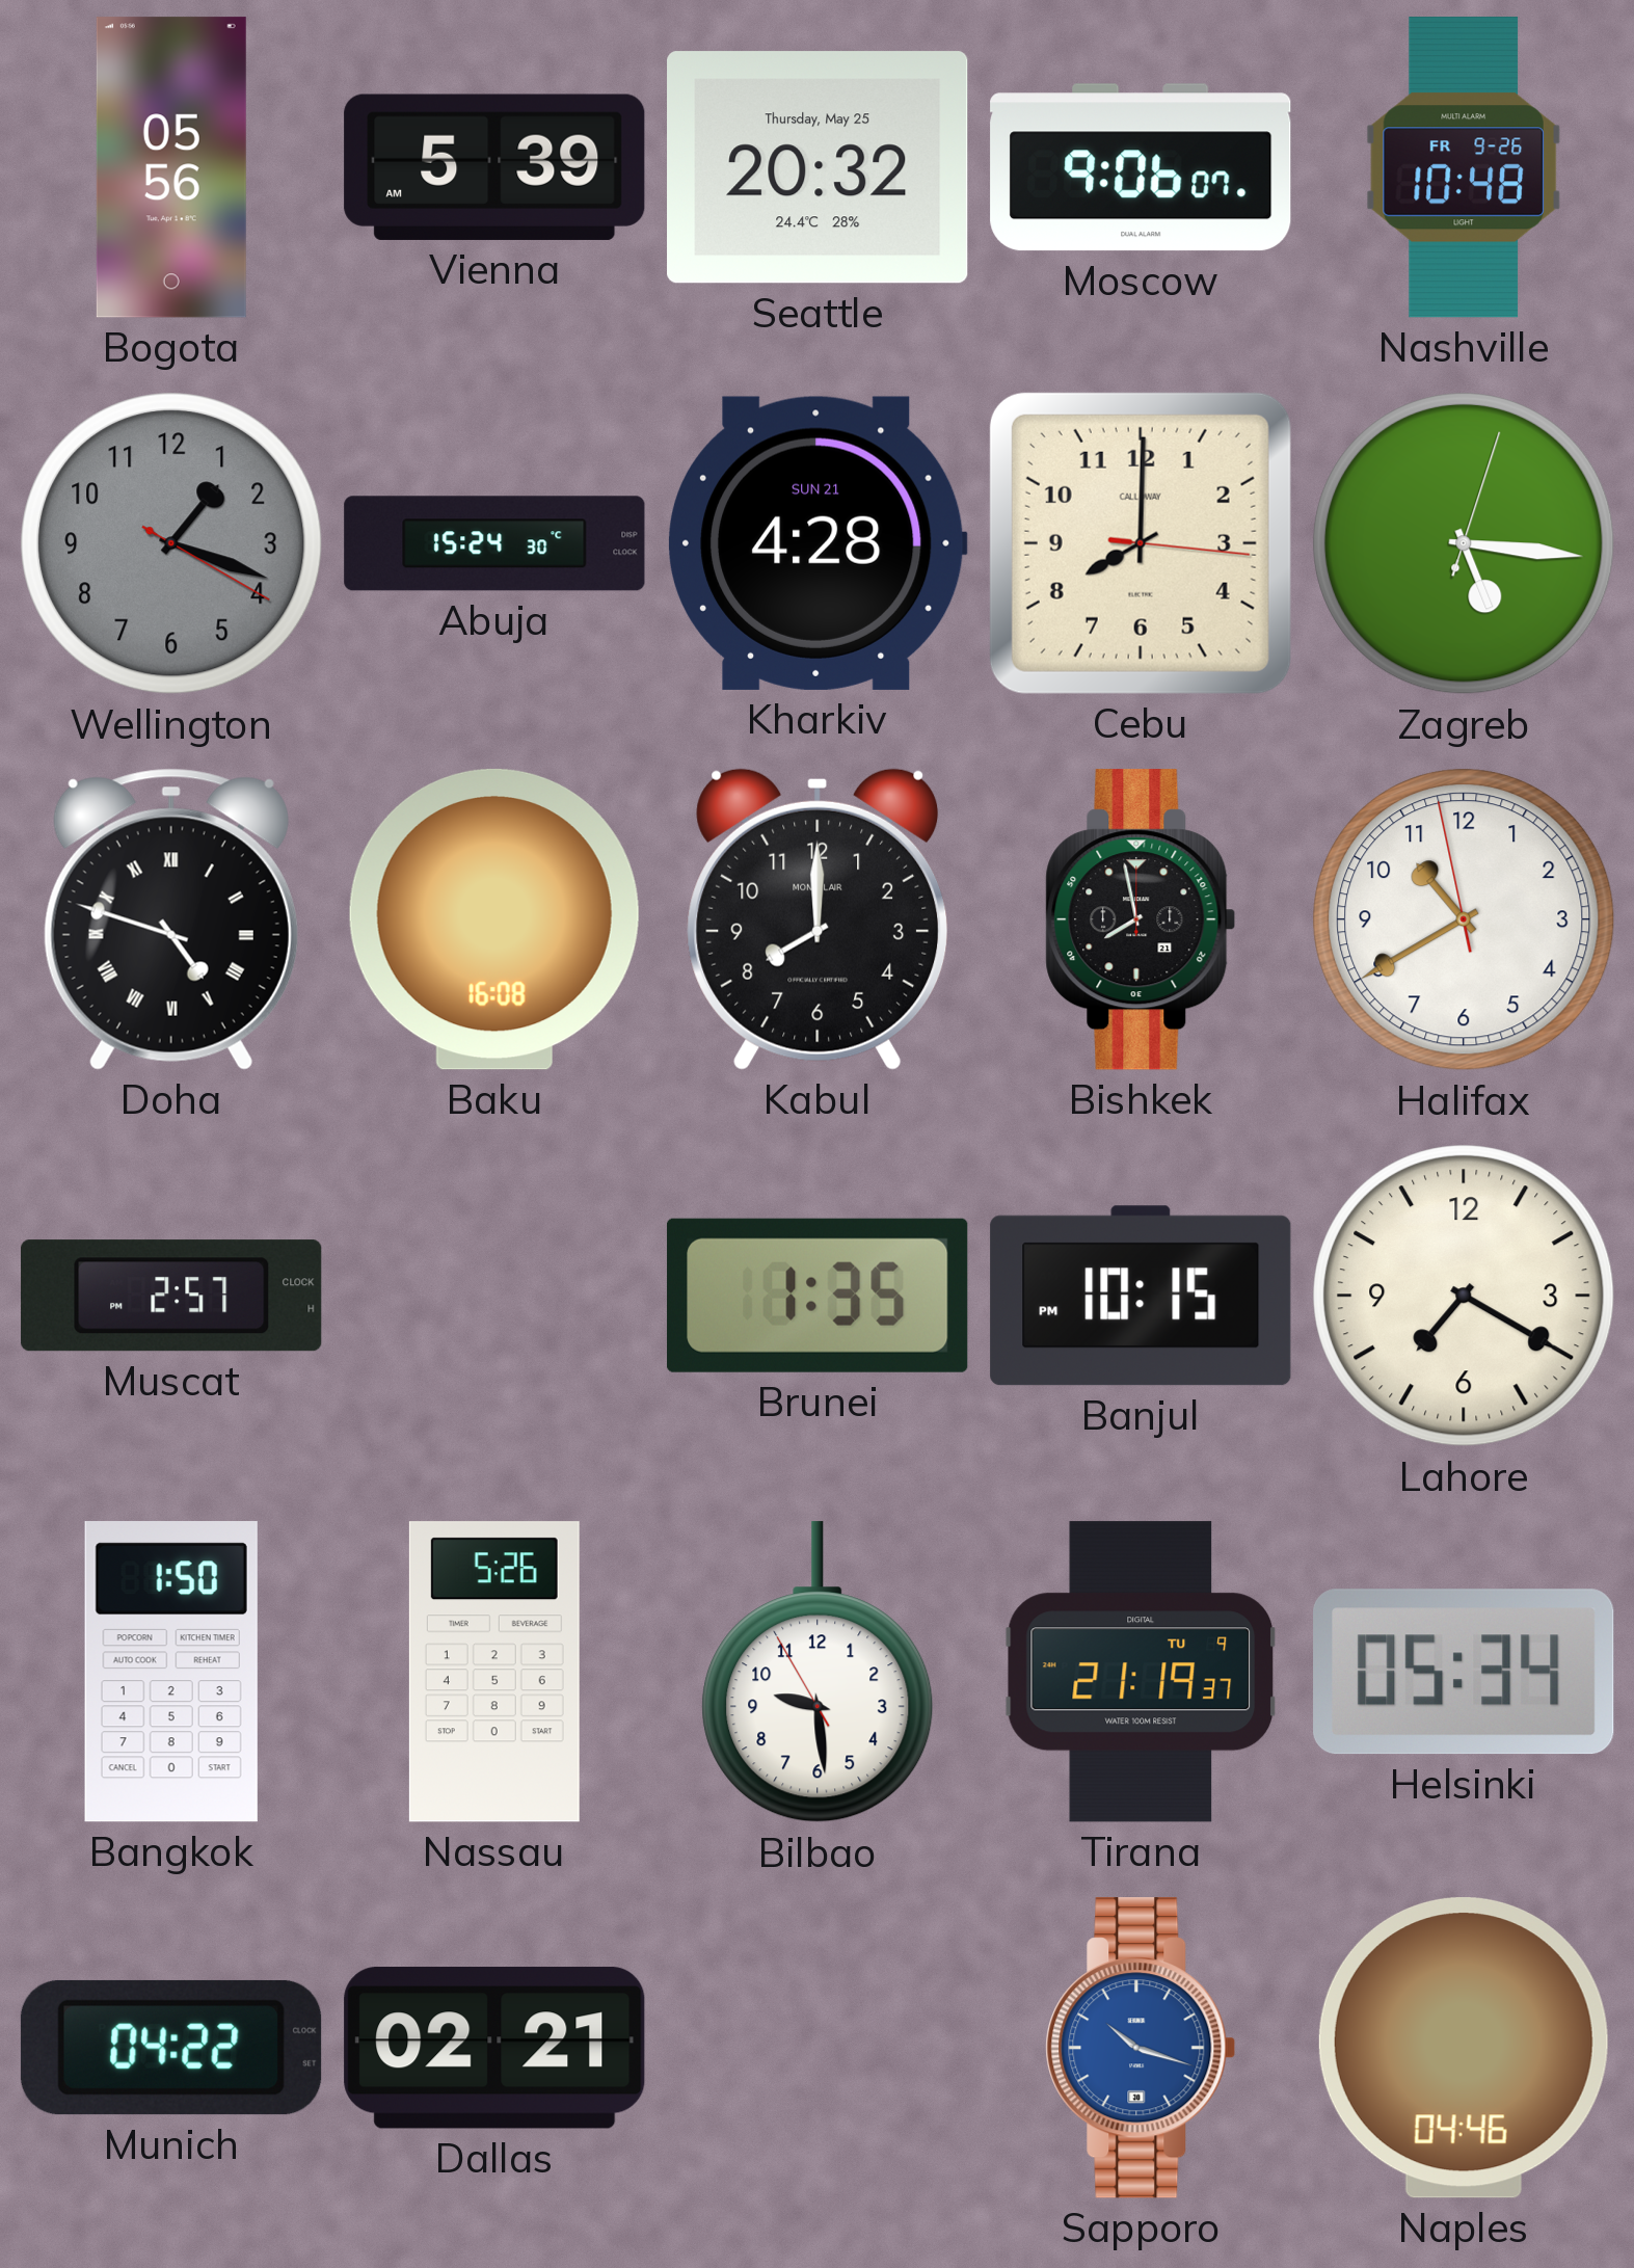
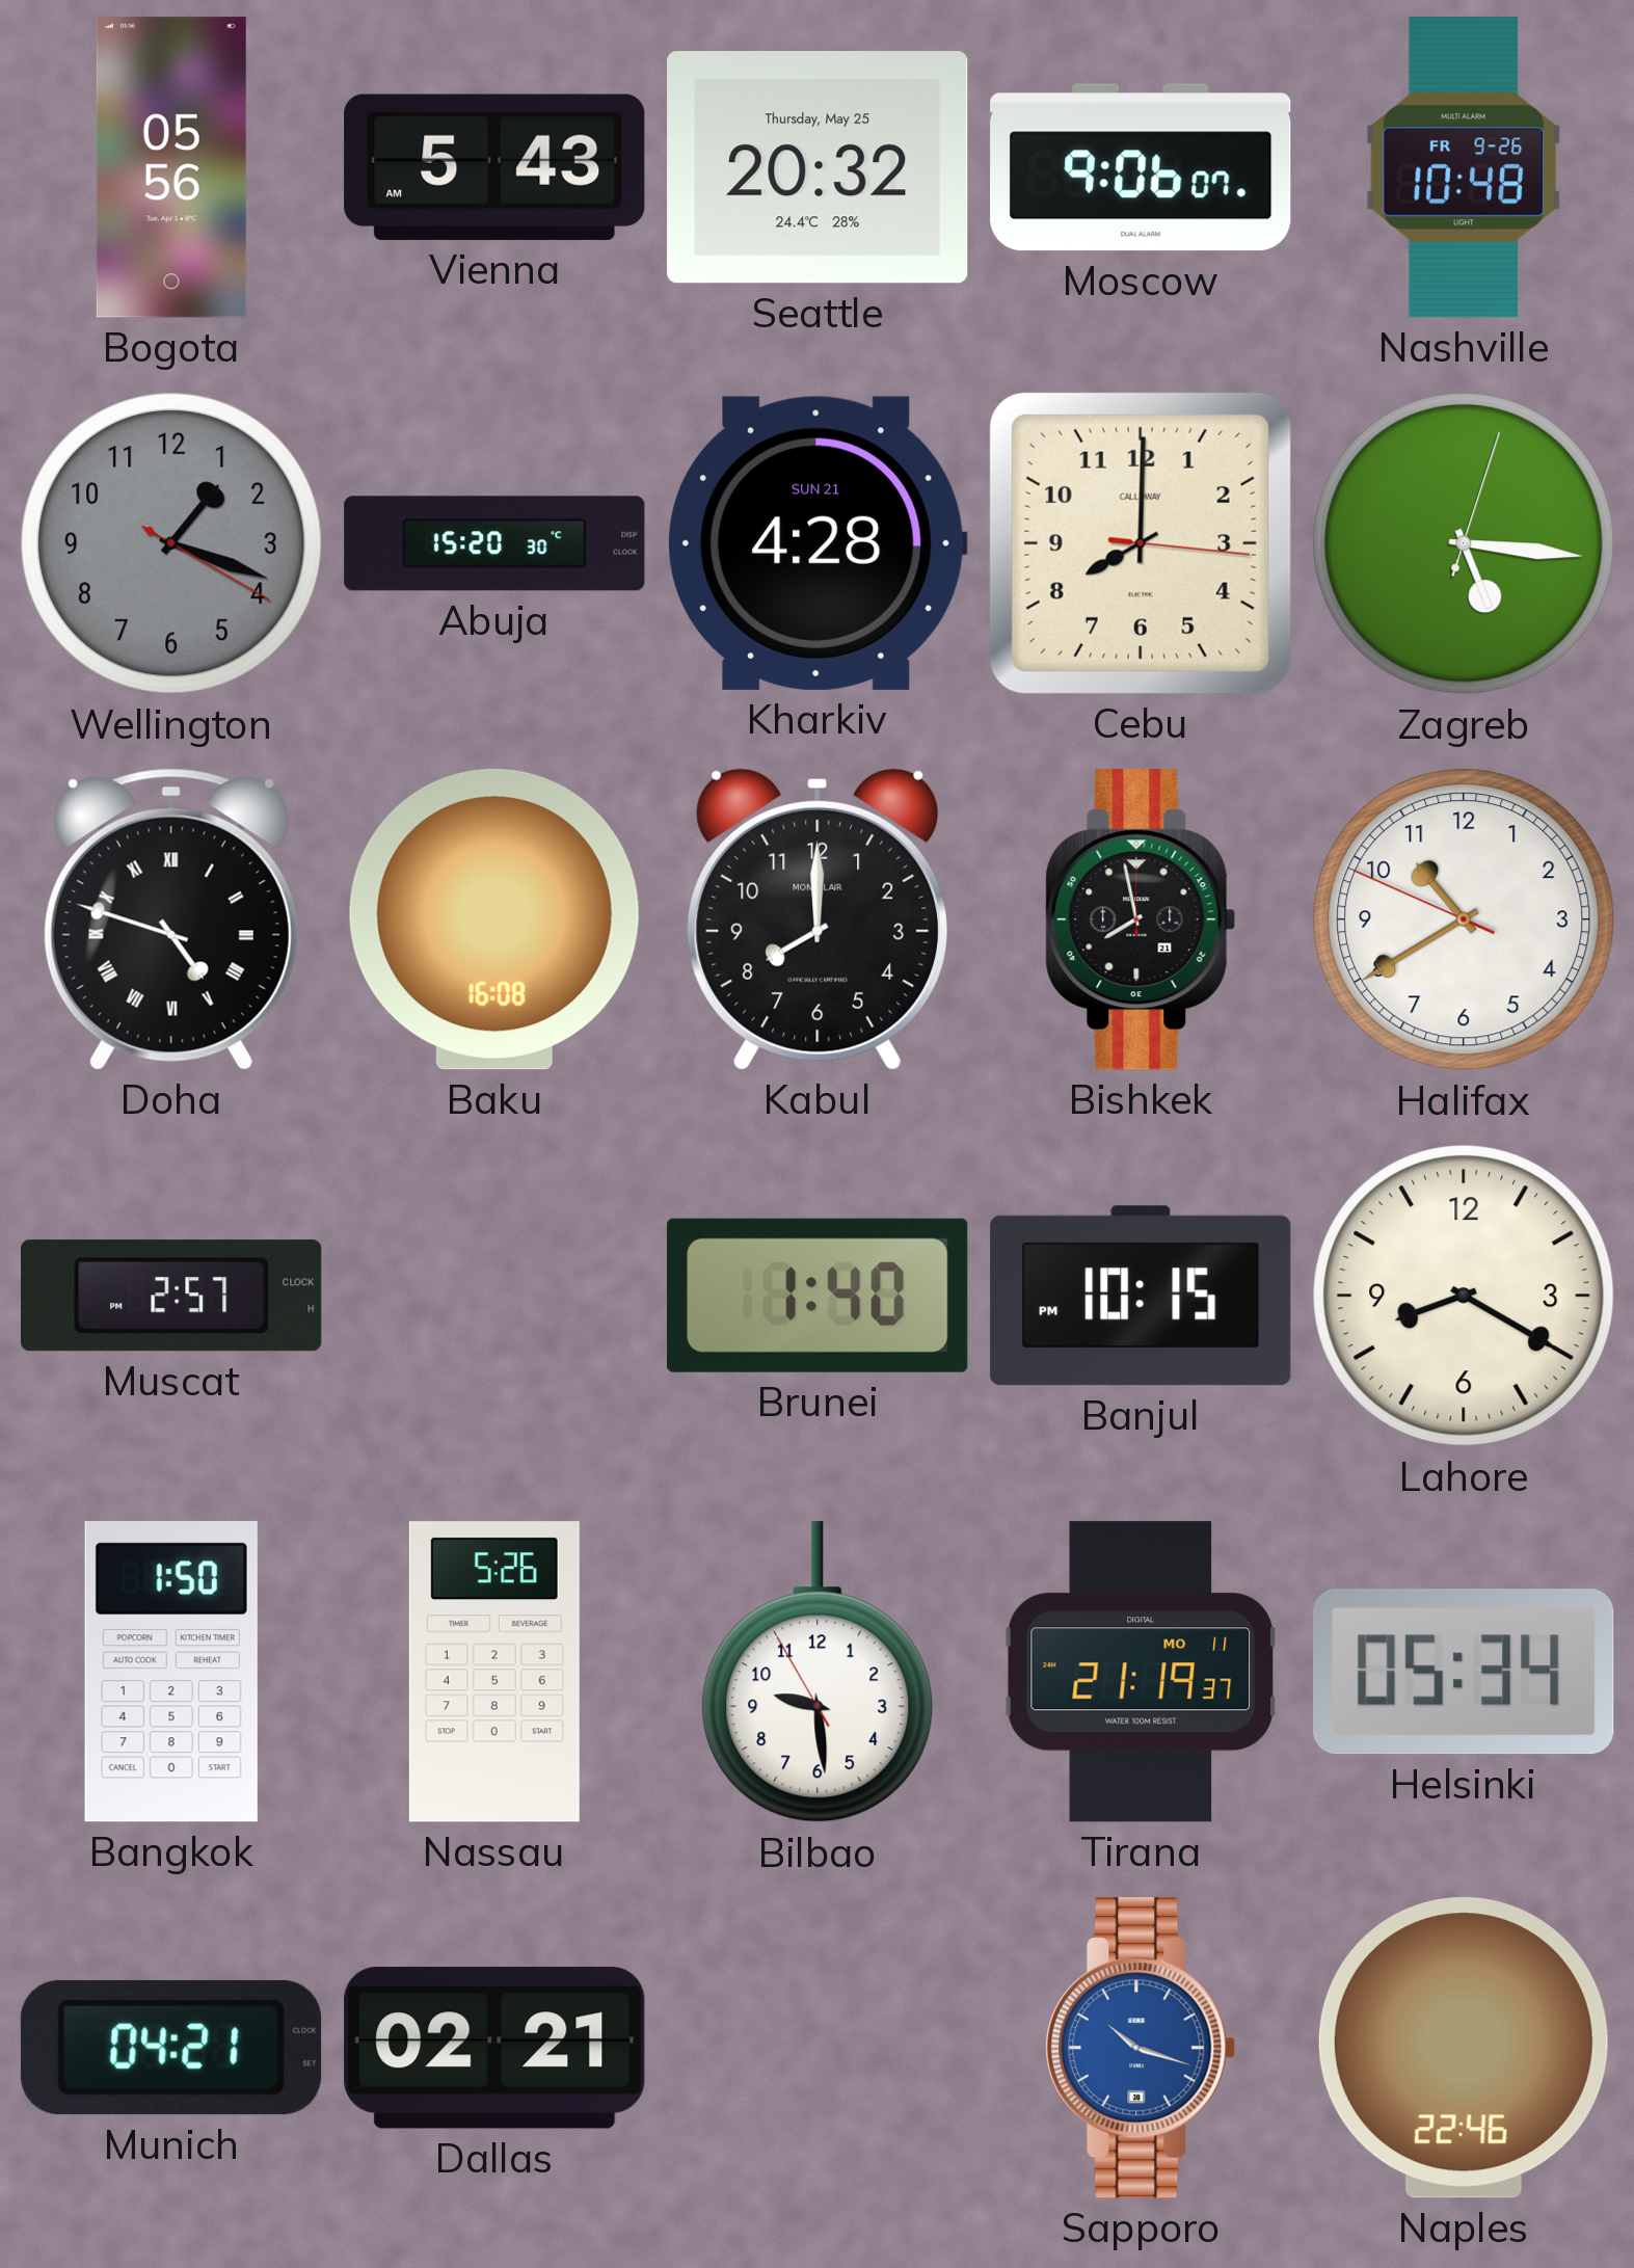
Vienna: 5:39 -> 5:43 (494, 167)
Abuja: 15:24 -> 15:20 (494, 543)
Halifax: 10:39:58 -> 10:39:49 (1464, 919)
Brunei: 1:35 -> 1:40 (818, 1296)
Lahore: 7:20 -> 8:20 (1464, 1296)
Tirana date: TU 9 -> MO 11 (1141, 1672)
Munich: 04:22 -> 04:21 (171, 2048)
Naples: 04:46 -> 22:46 (1464, 2048)
